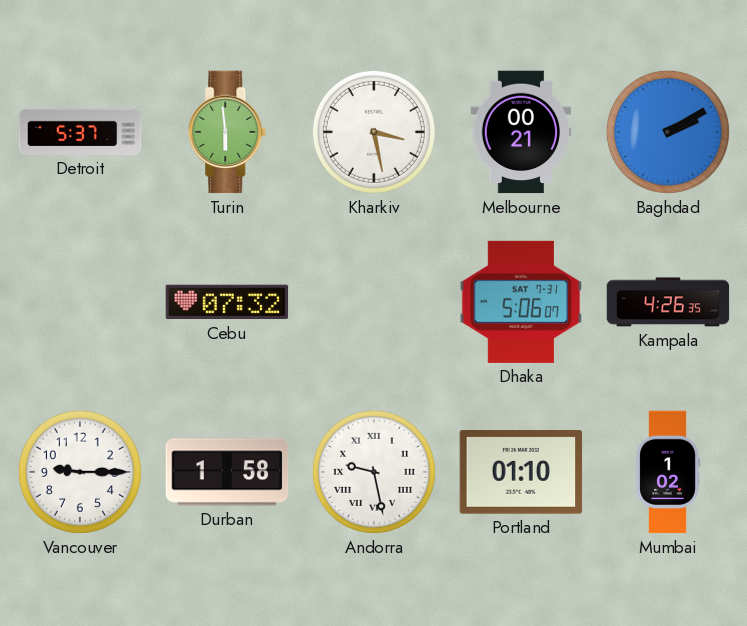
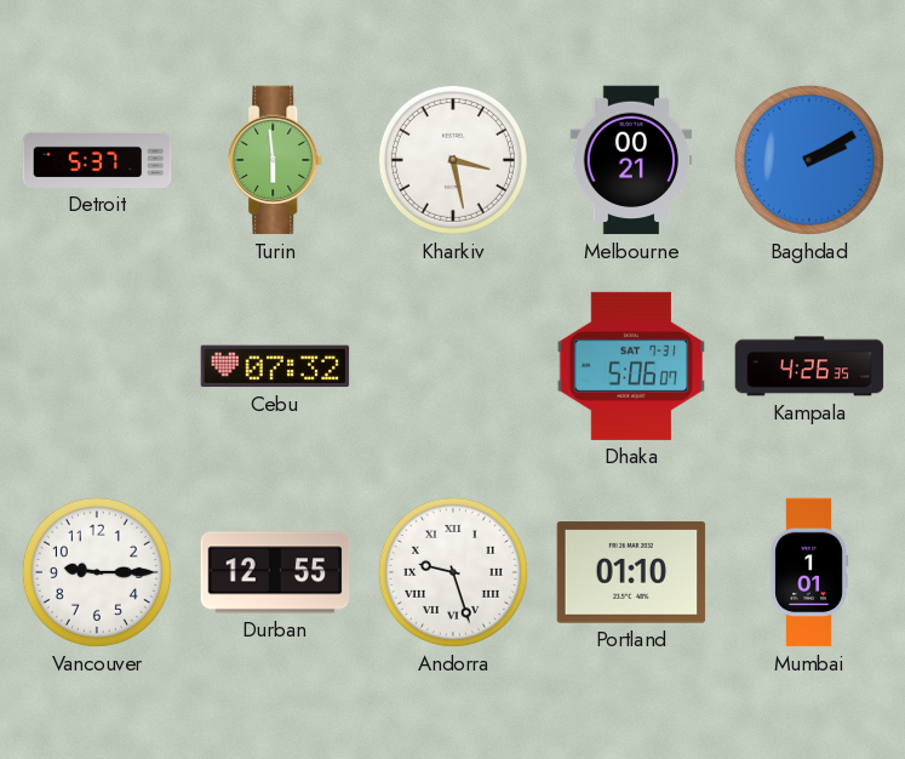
Durban: 1:58 -> 12:55 (275, 572)
Andorra: 9:28 -> 9:27 (453, 572)
Mumbai: 1:02 -> 1:01 (809, 572)
